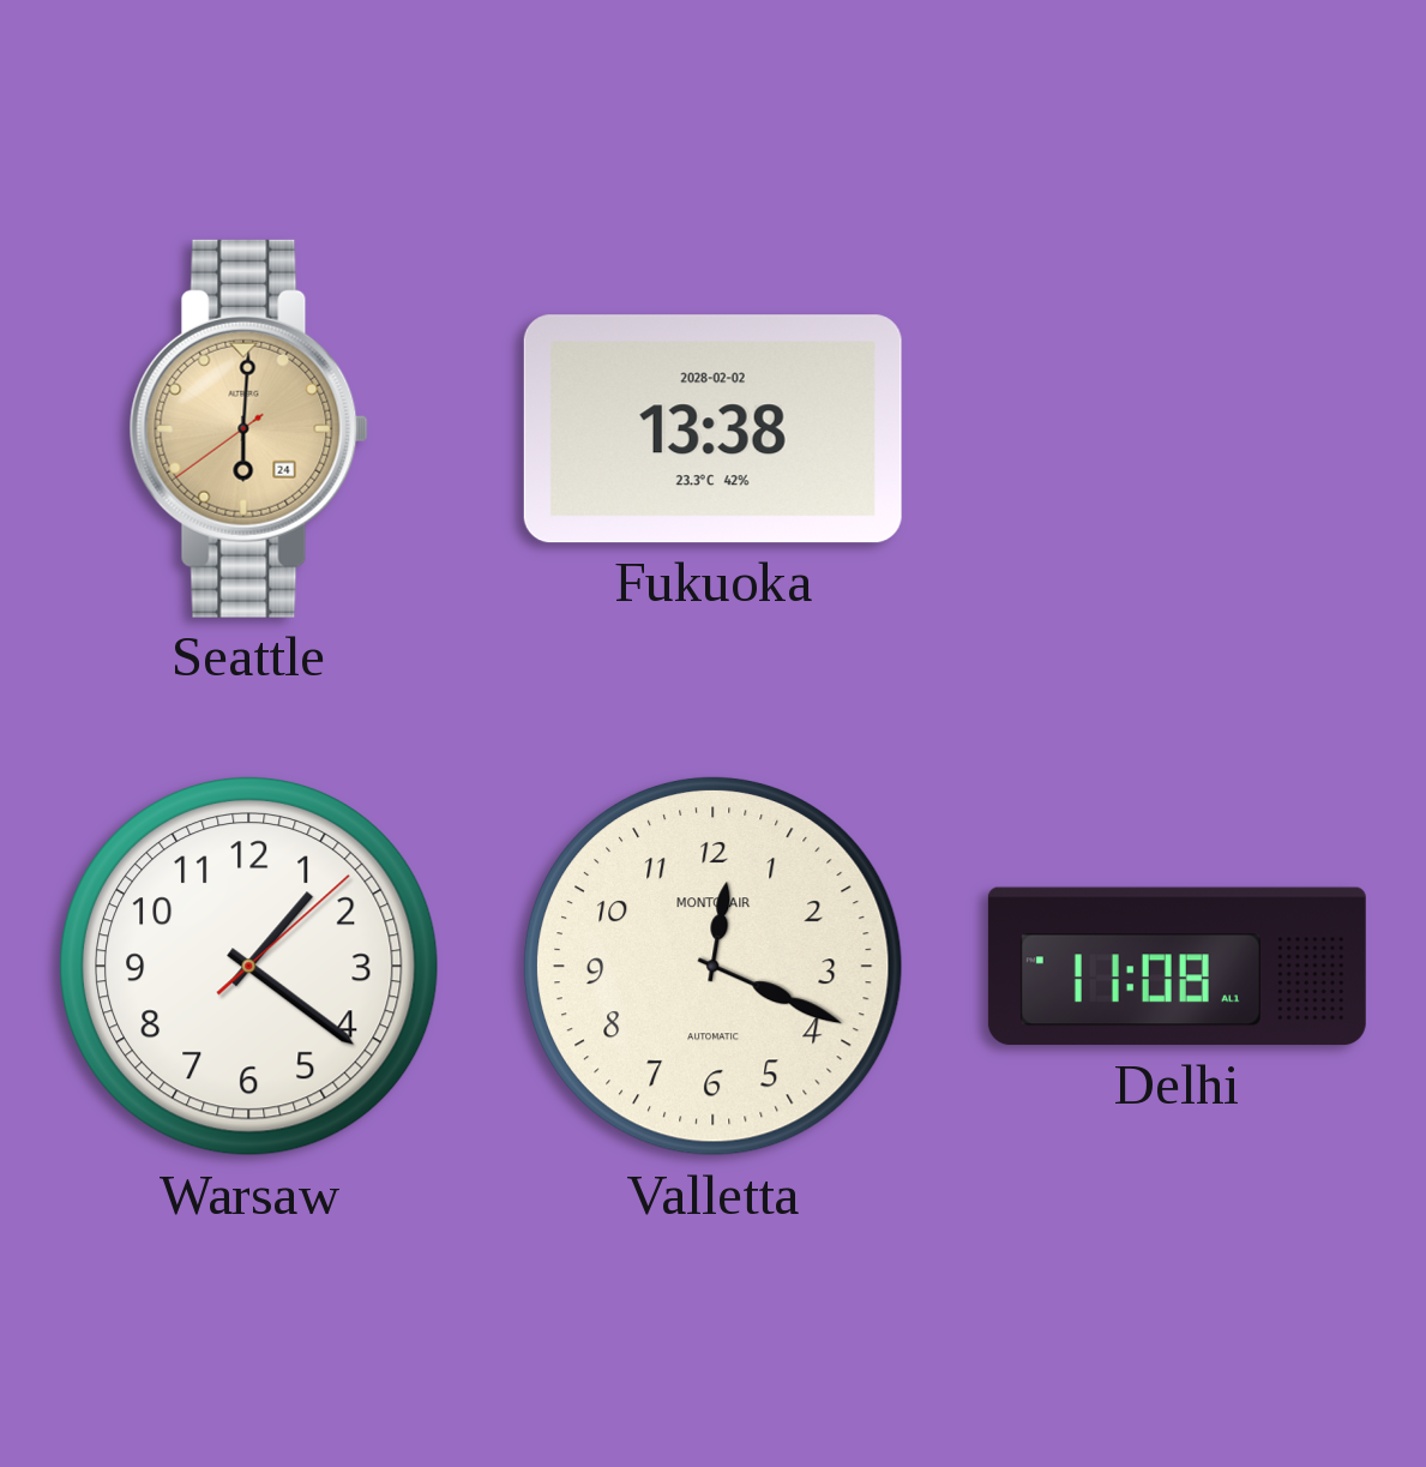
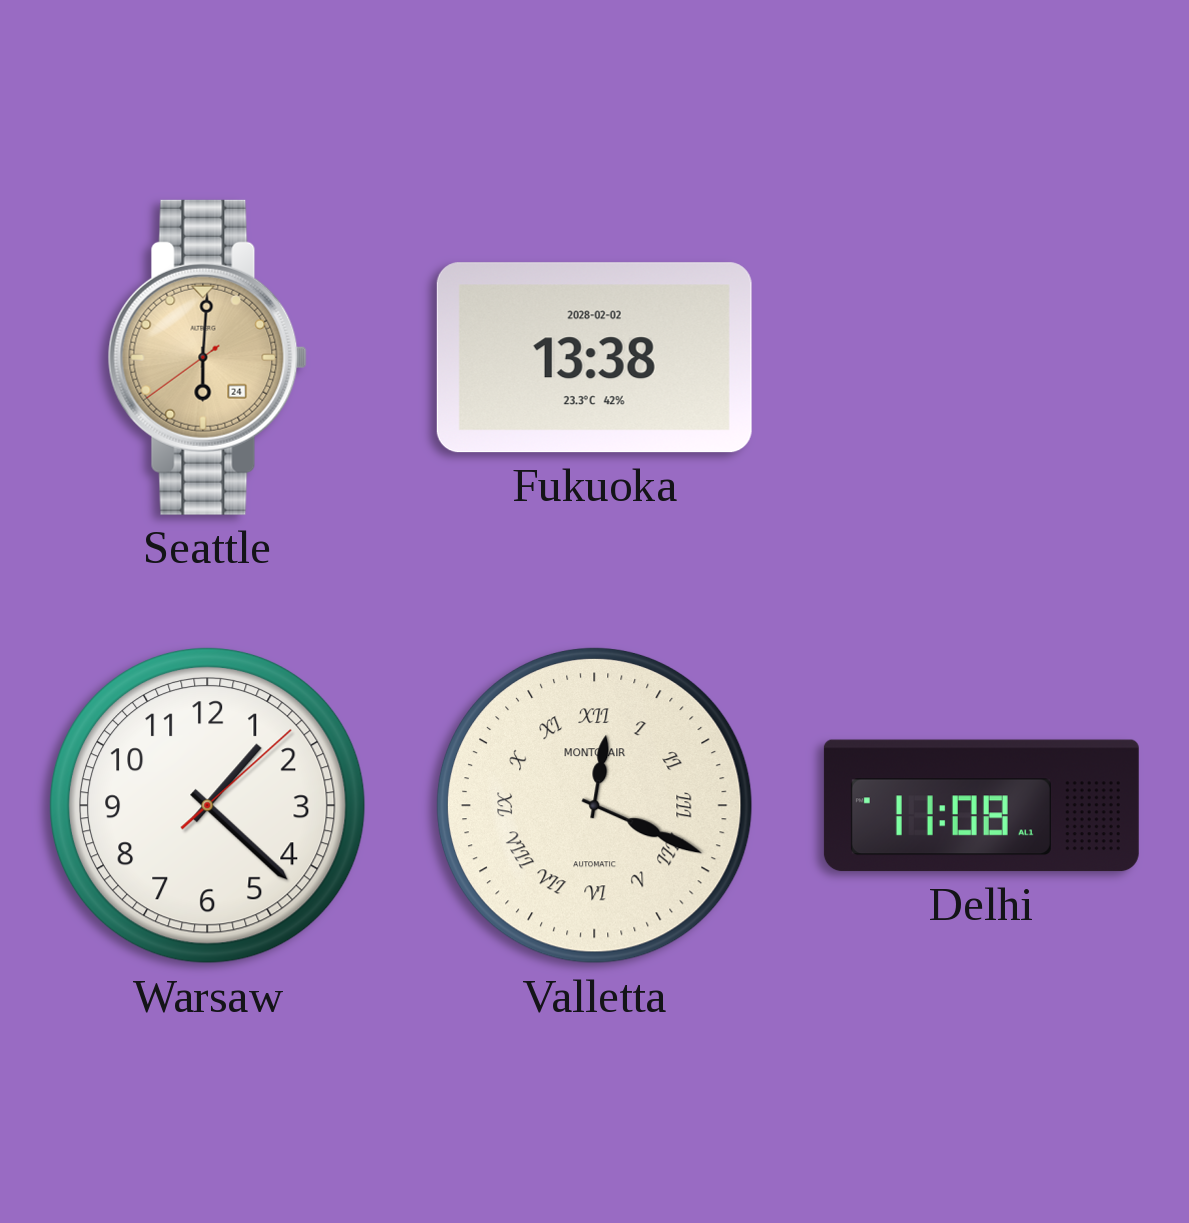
Warsaw: 1:21 -> 1:22 (207, 805)
Valletta numerals: Arabic -> Roman (594, 805)
